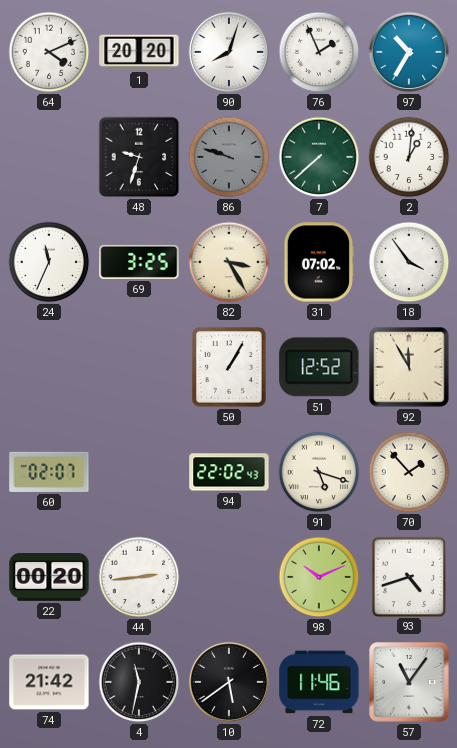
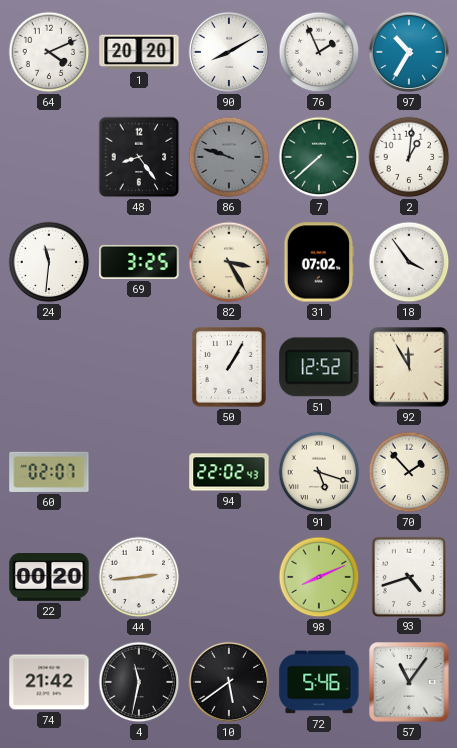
90: 8:03 -> 8:10 (229, 52)
48: 9:33 -> 8:24 (139, 157)
24: 11:34 -> 11:31 (49, 262)
98: 10:11 -> 8:11 (319, 577)
72: 11:46 -> 5:46 (319, 682)
